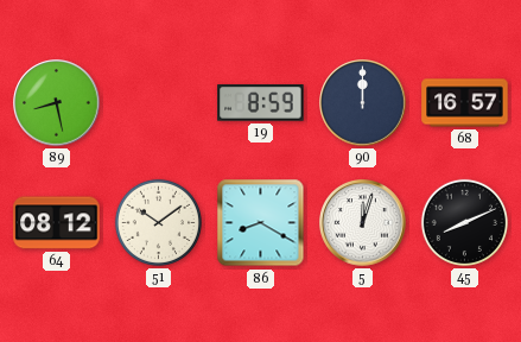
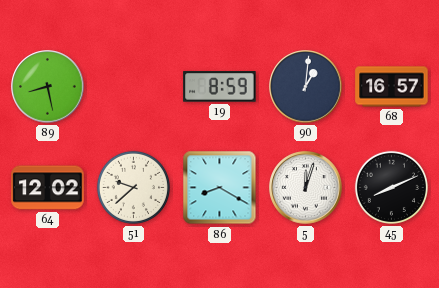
90: 12:00 -> 1:01 (306, 87)
64: 08:12 -> 12:02 (48, 188)
51: 10:09 -> 9:38 (133, 187)
